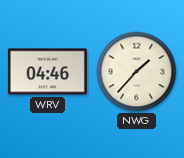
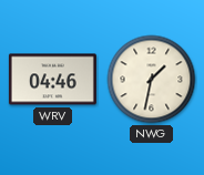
NWG: 1:37 -> 1:32 (152, 80)
